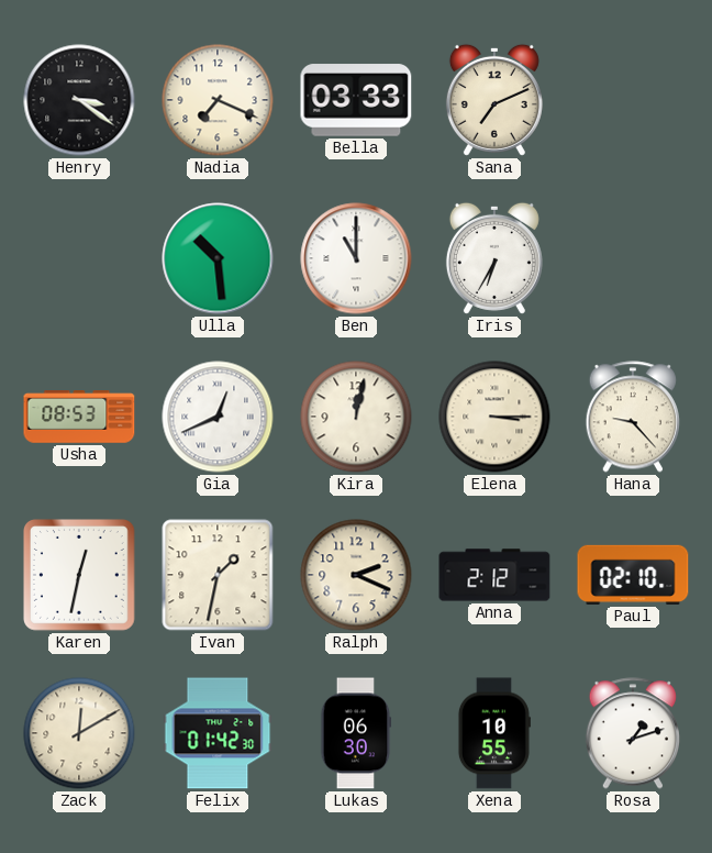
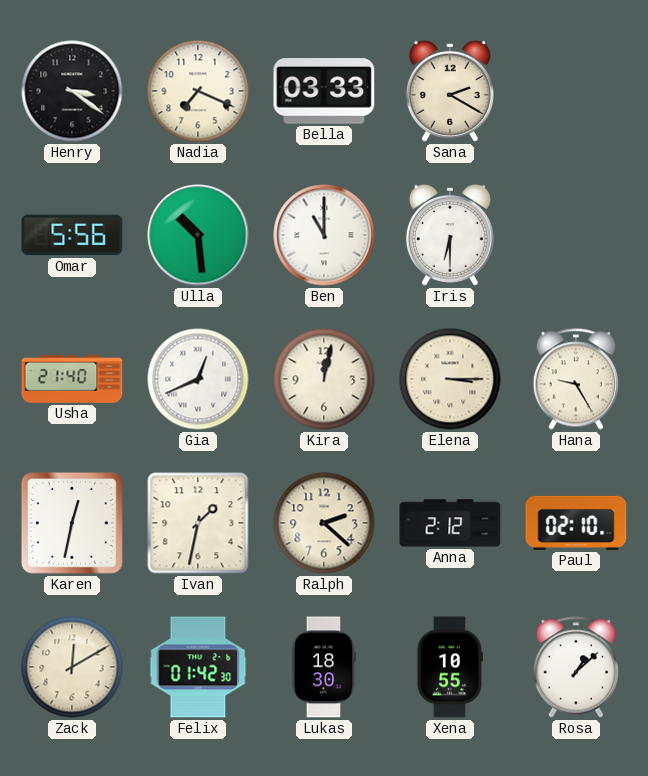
Sana: 7:11 -> 2:20 (450, 91)
Omar: none -> 5:56 (72, 235)
Iris: 6:35 -> 6:30 (450, 235)
Usha: 08:53 -> 21:40 (72, 379)
Hana: 9:23 -> 9:25 (575, 379)
Ralph: 2:19 -> 2:22 (324, 523)
Lukas: 06:30 -> 18:30 (324, 667)
Rosa: 1:12 -> 1:08 (575, 667)
